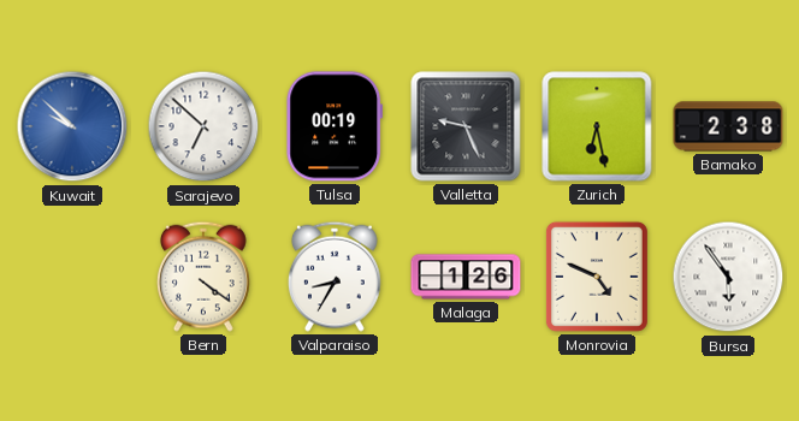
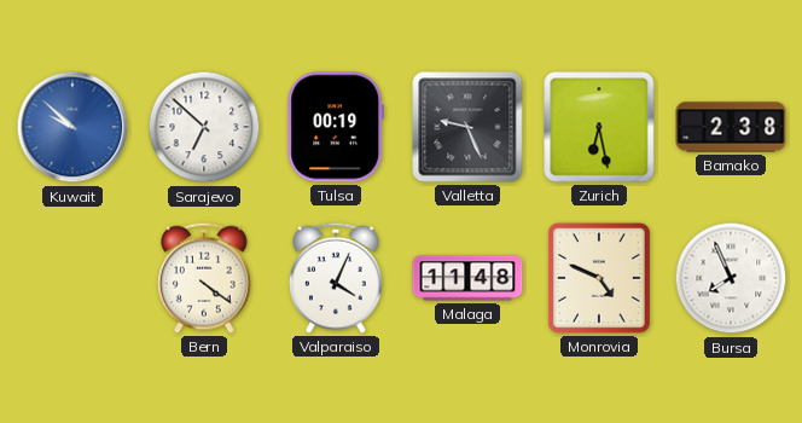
Valparaiso: 8:35 -> 4:04 (336, 278)
Malaga: 1:26 -> 11:48 (467, 278)
Bursa: 5:54 -> 7:56 (731, 278)
